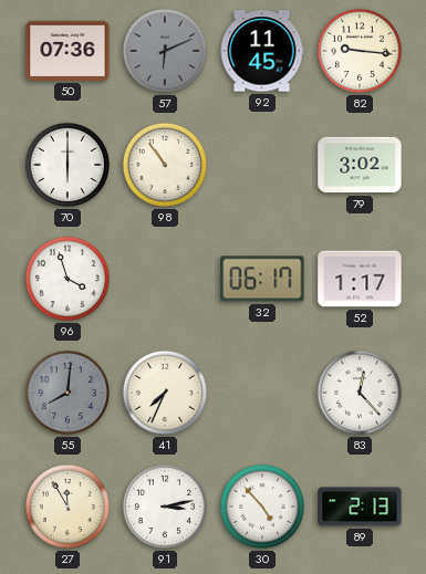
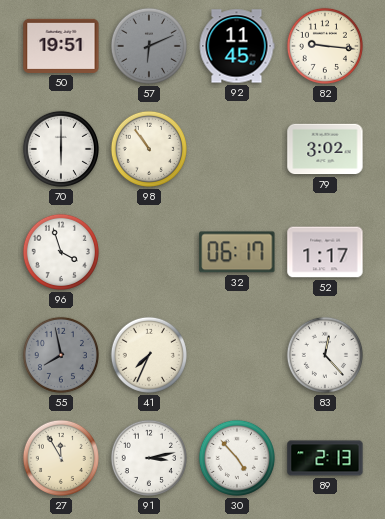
50: 07:36 -> 19:51 (61, 46)
55: 8:01 -> 7:58 (61, 355)
